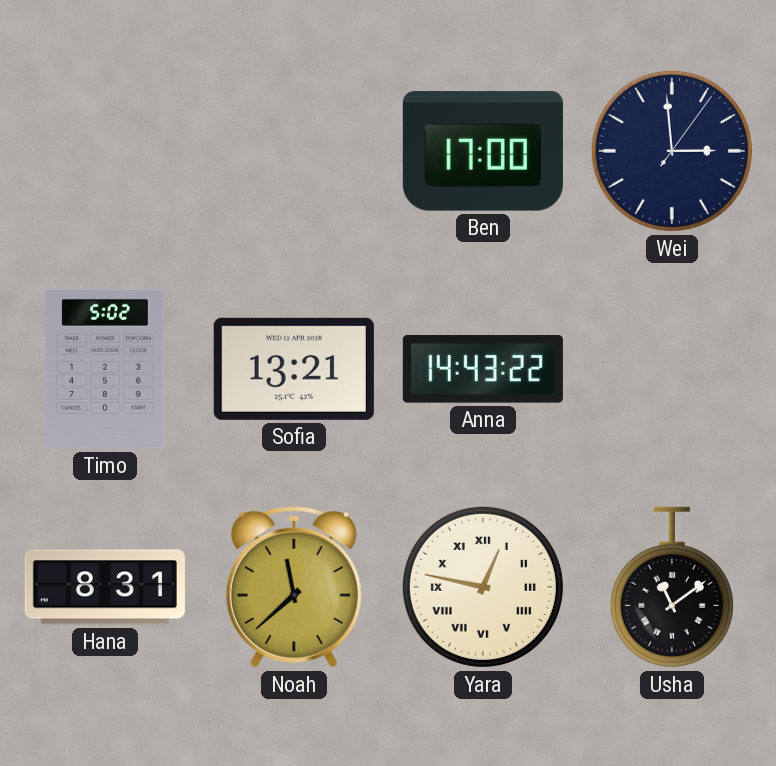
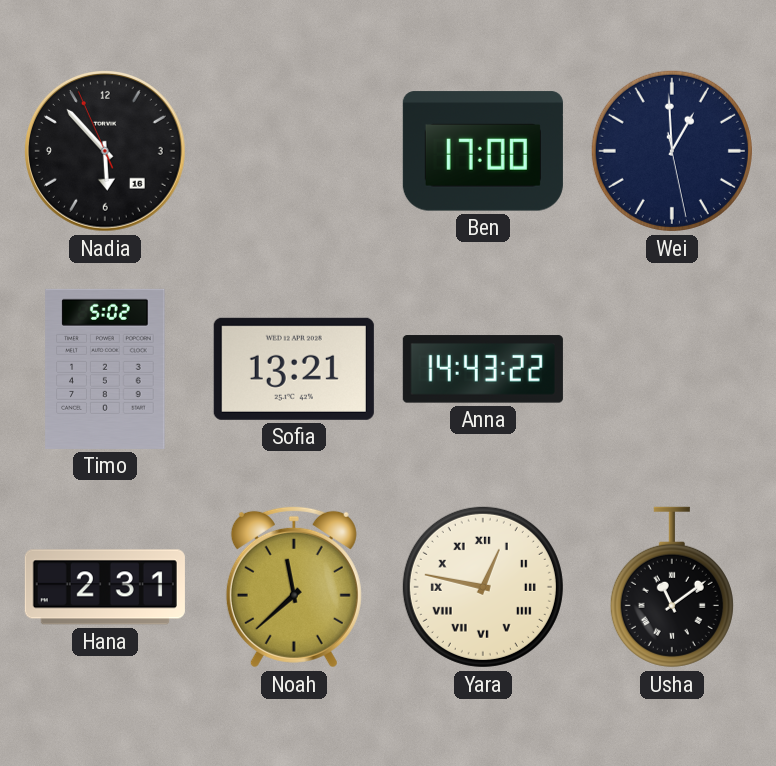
Nadia: none -> 5:52 (105, 151)
Wei: 2:59 -> 12:59 (672, 151)
Hana: 8:31 -> 2:31 (105, 587)
